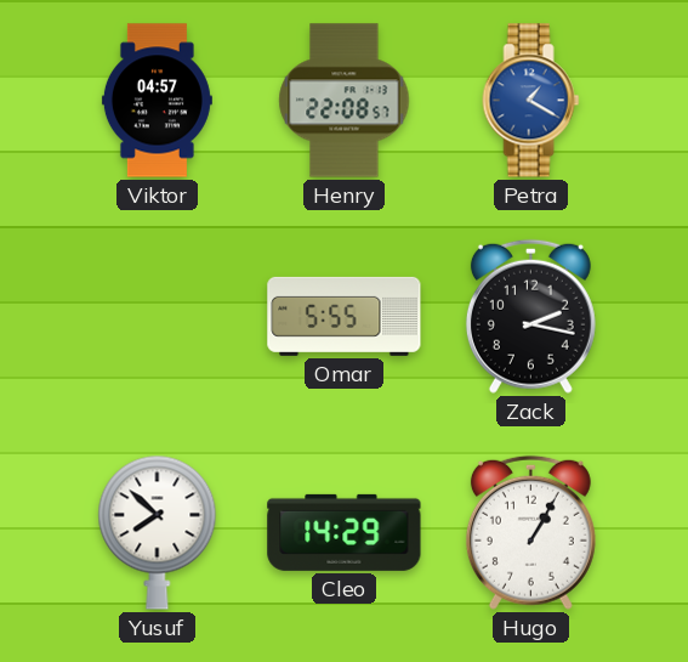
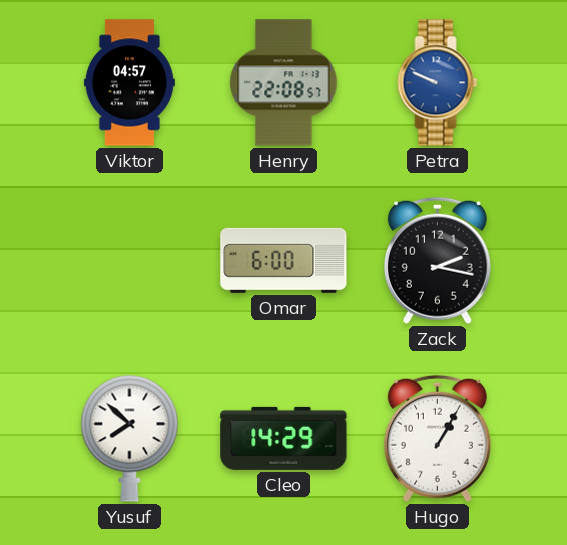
Petra: 1:20 -> 9:49 (438, 83)
Omar: 5:55 -> 6:00 (284, 260)
